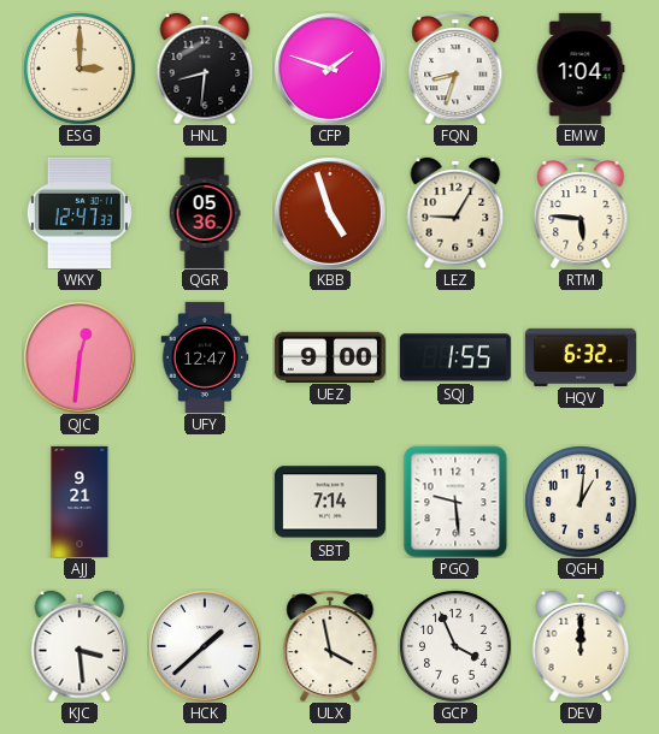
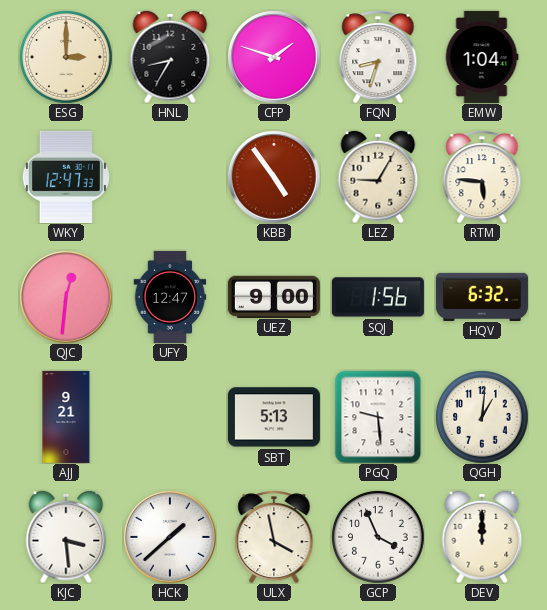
HNL: 8:31 -> 8:35 (170, 57)
QGR: 05:36 -> none (205, 213)
KBB: 4:57 -> 4:54 (274, 177)
SQJ: 1:55 -> 1:56 (378, 297)
SBT: 7:14 -> 5:13 (274, 417)
